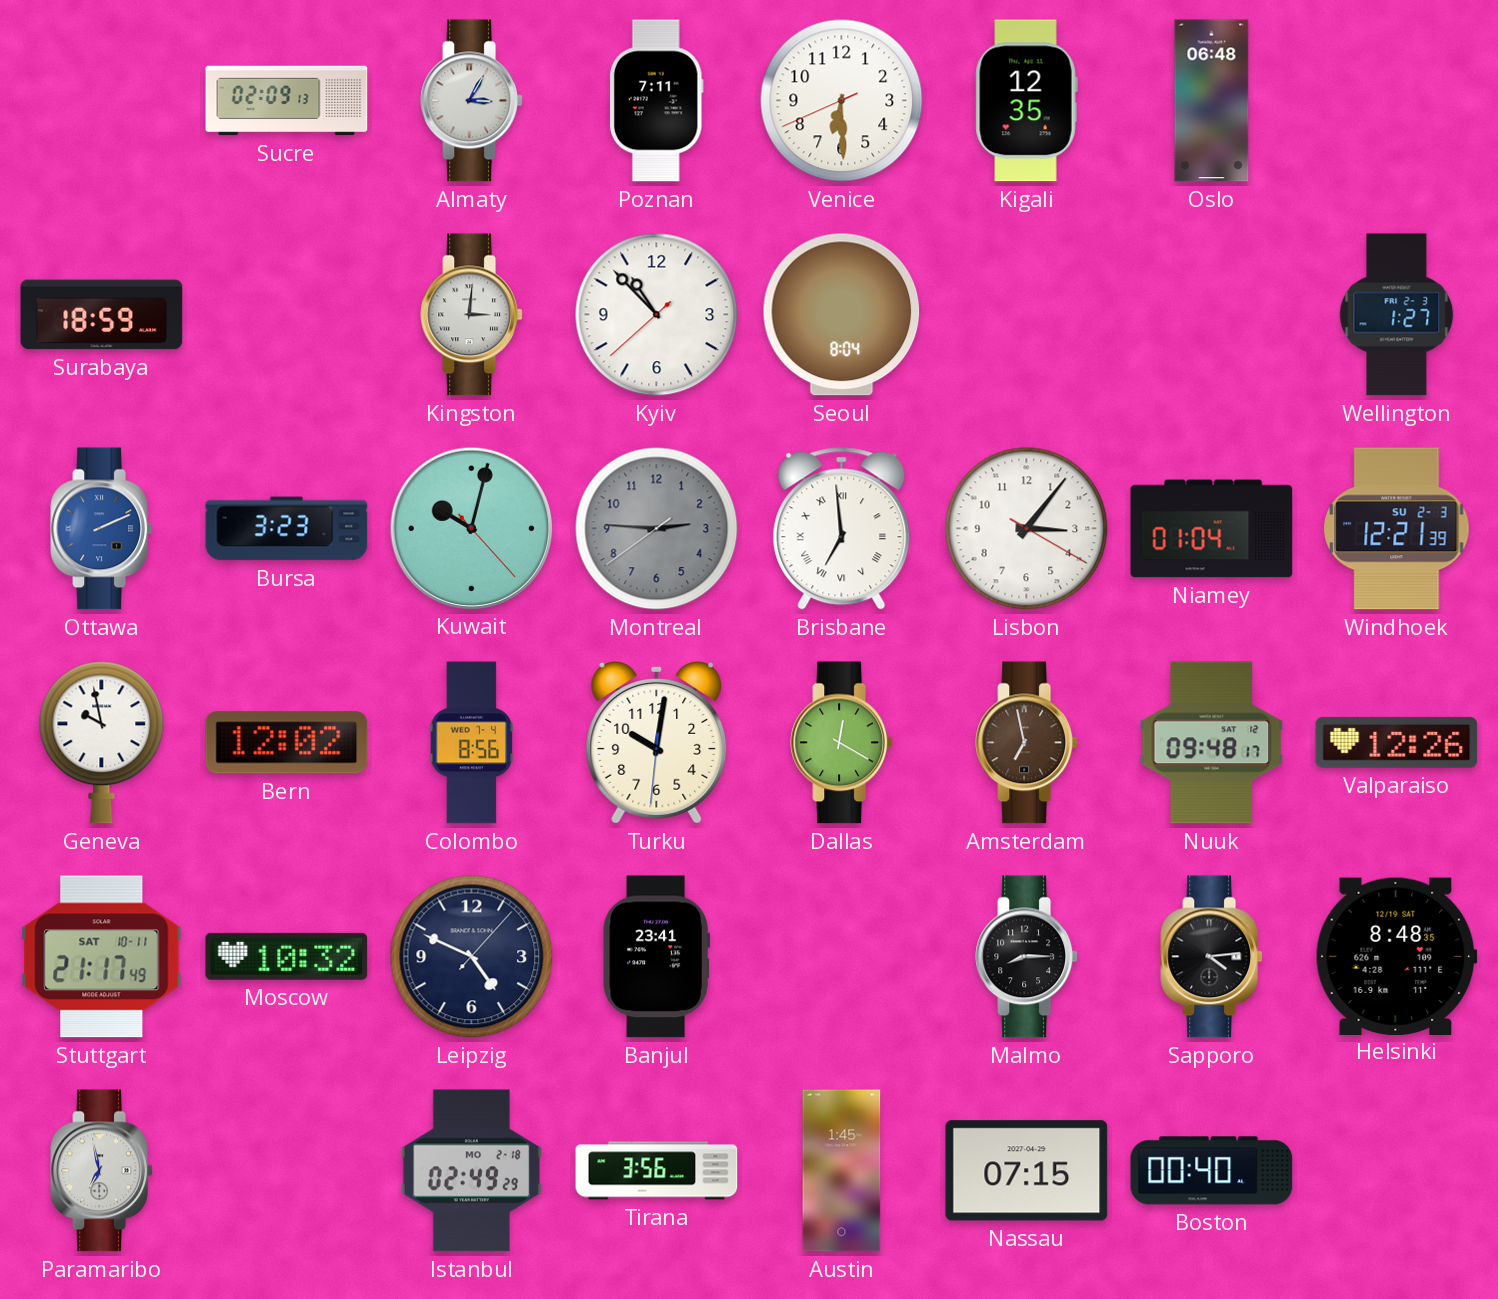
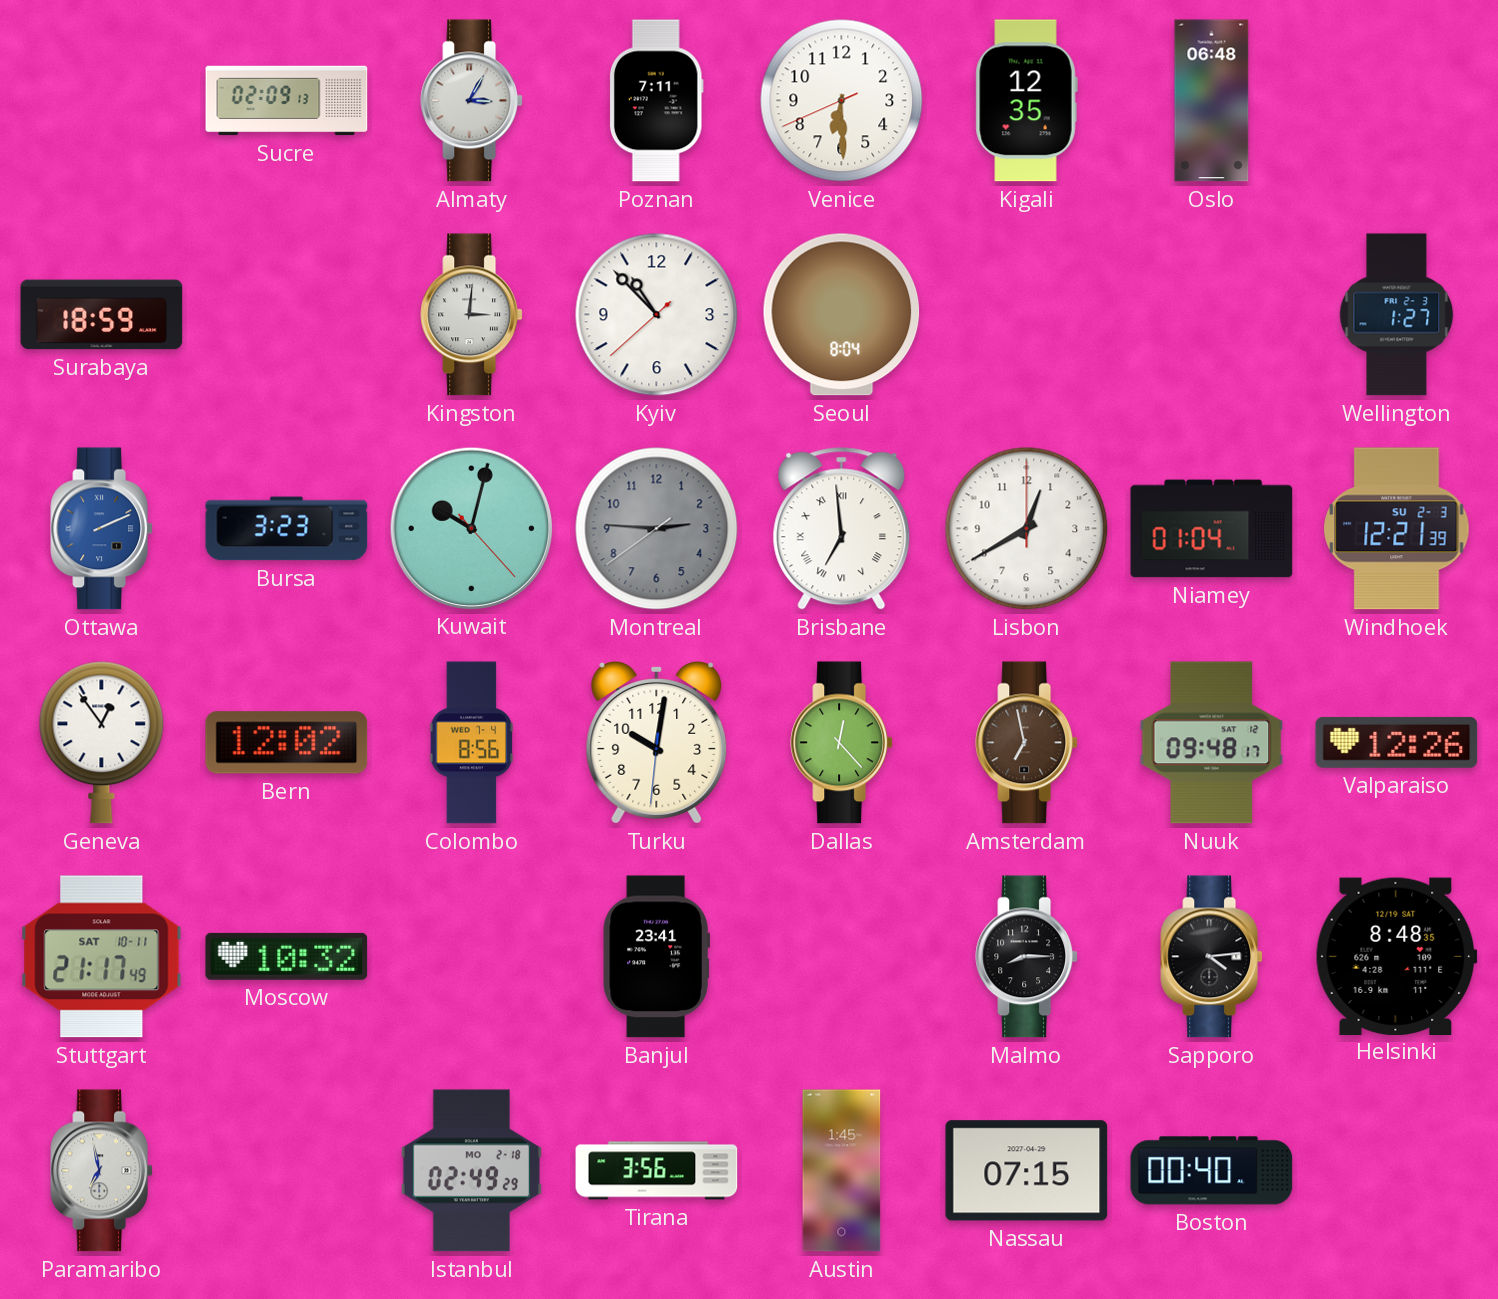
Lisbon: 3:06 -> 12:40 (1027, 529)
Geneva: 9:58 -> 12:54 (102, 743)
Dallas: 12:20 -> 12:23 (842, 743)
Leipzig: 4:49 -> none (472, 957)
